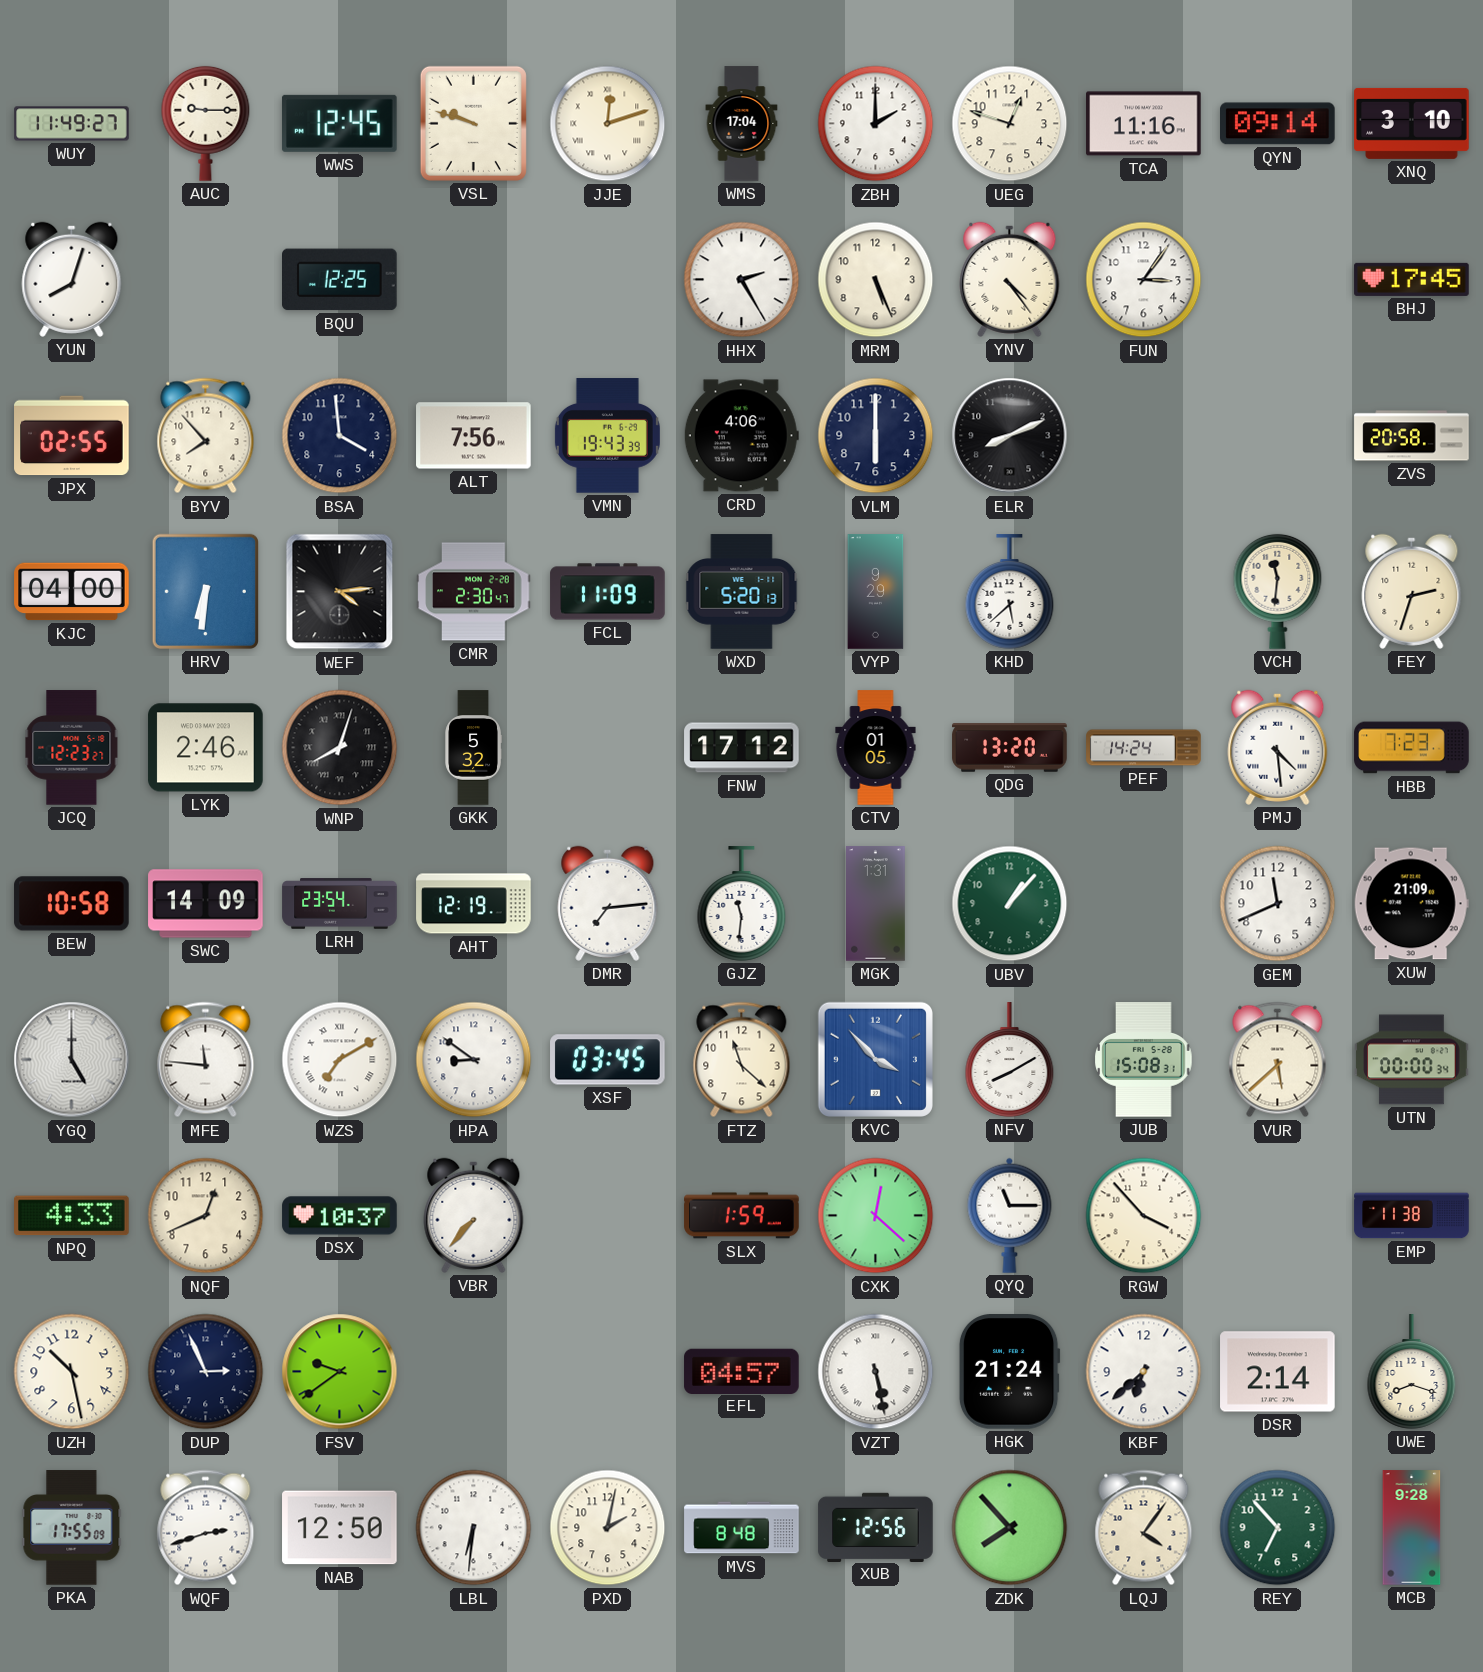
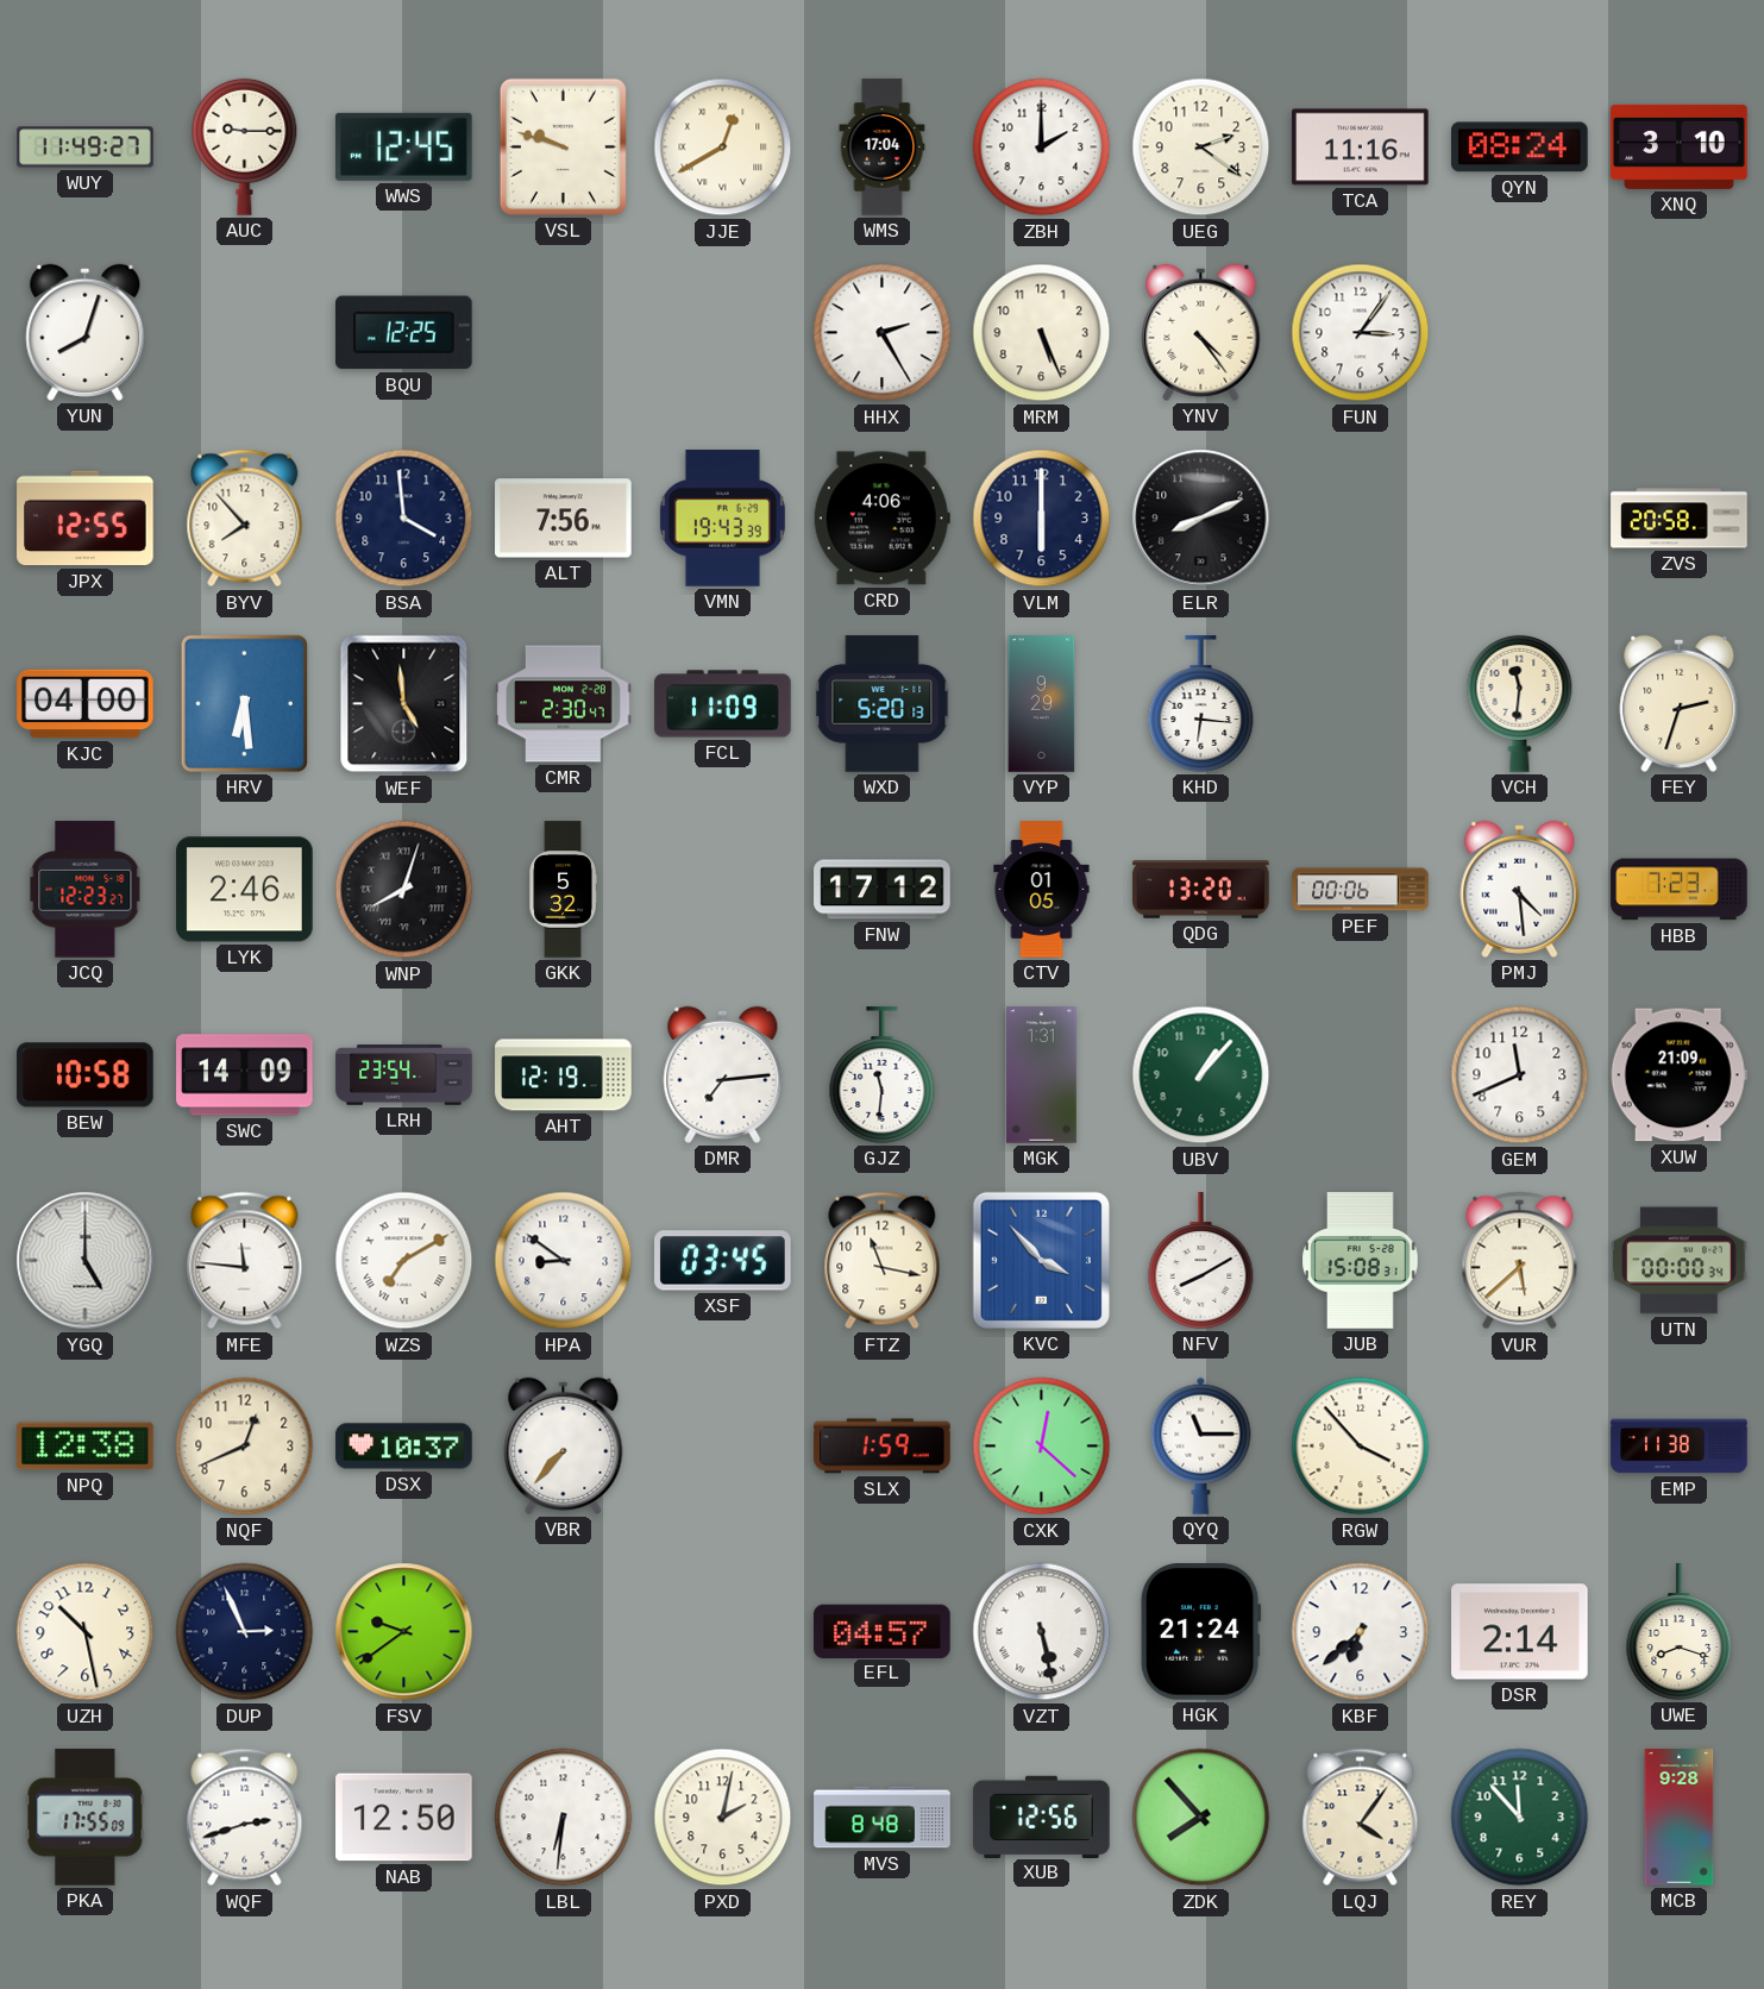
JJE: 12:12 -> 12:40 (723, 148)
UEG: 12:48 -> 2:21 (1201, 148)
QYN: 09:14 -> 08:24 (1520, 148)
BHJ: 17:45 -> none (1412, 279)
JPX: 02:55 -> 12:55 (86, 519)
HRV: 6:31 -> 6:29 (244, 703)
WEF: 4:14 -> 4:59 (404, 704)
KHD: 5:38 -> 6:16 (1201, 704)
PEF: 14:24 -> 00:06 (1361, 890)
FTZ: 11:22 -> 11:17 (883, 1261)
NPQ: 4:33 -> 12:38 (86, 1447)
REY: 6:53 -> 11:53 (1520, 1818)
